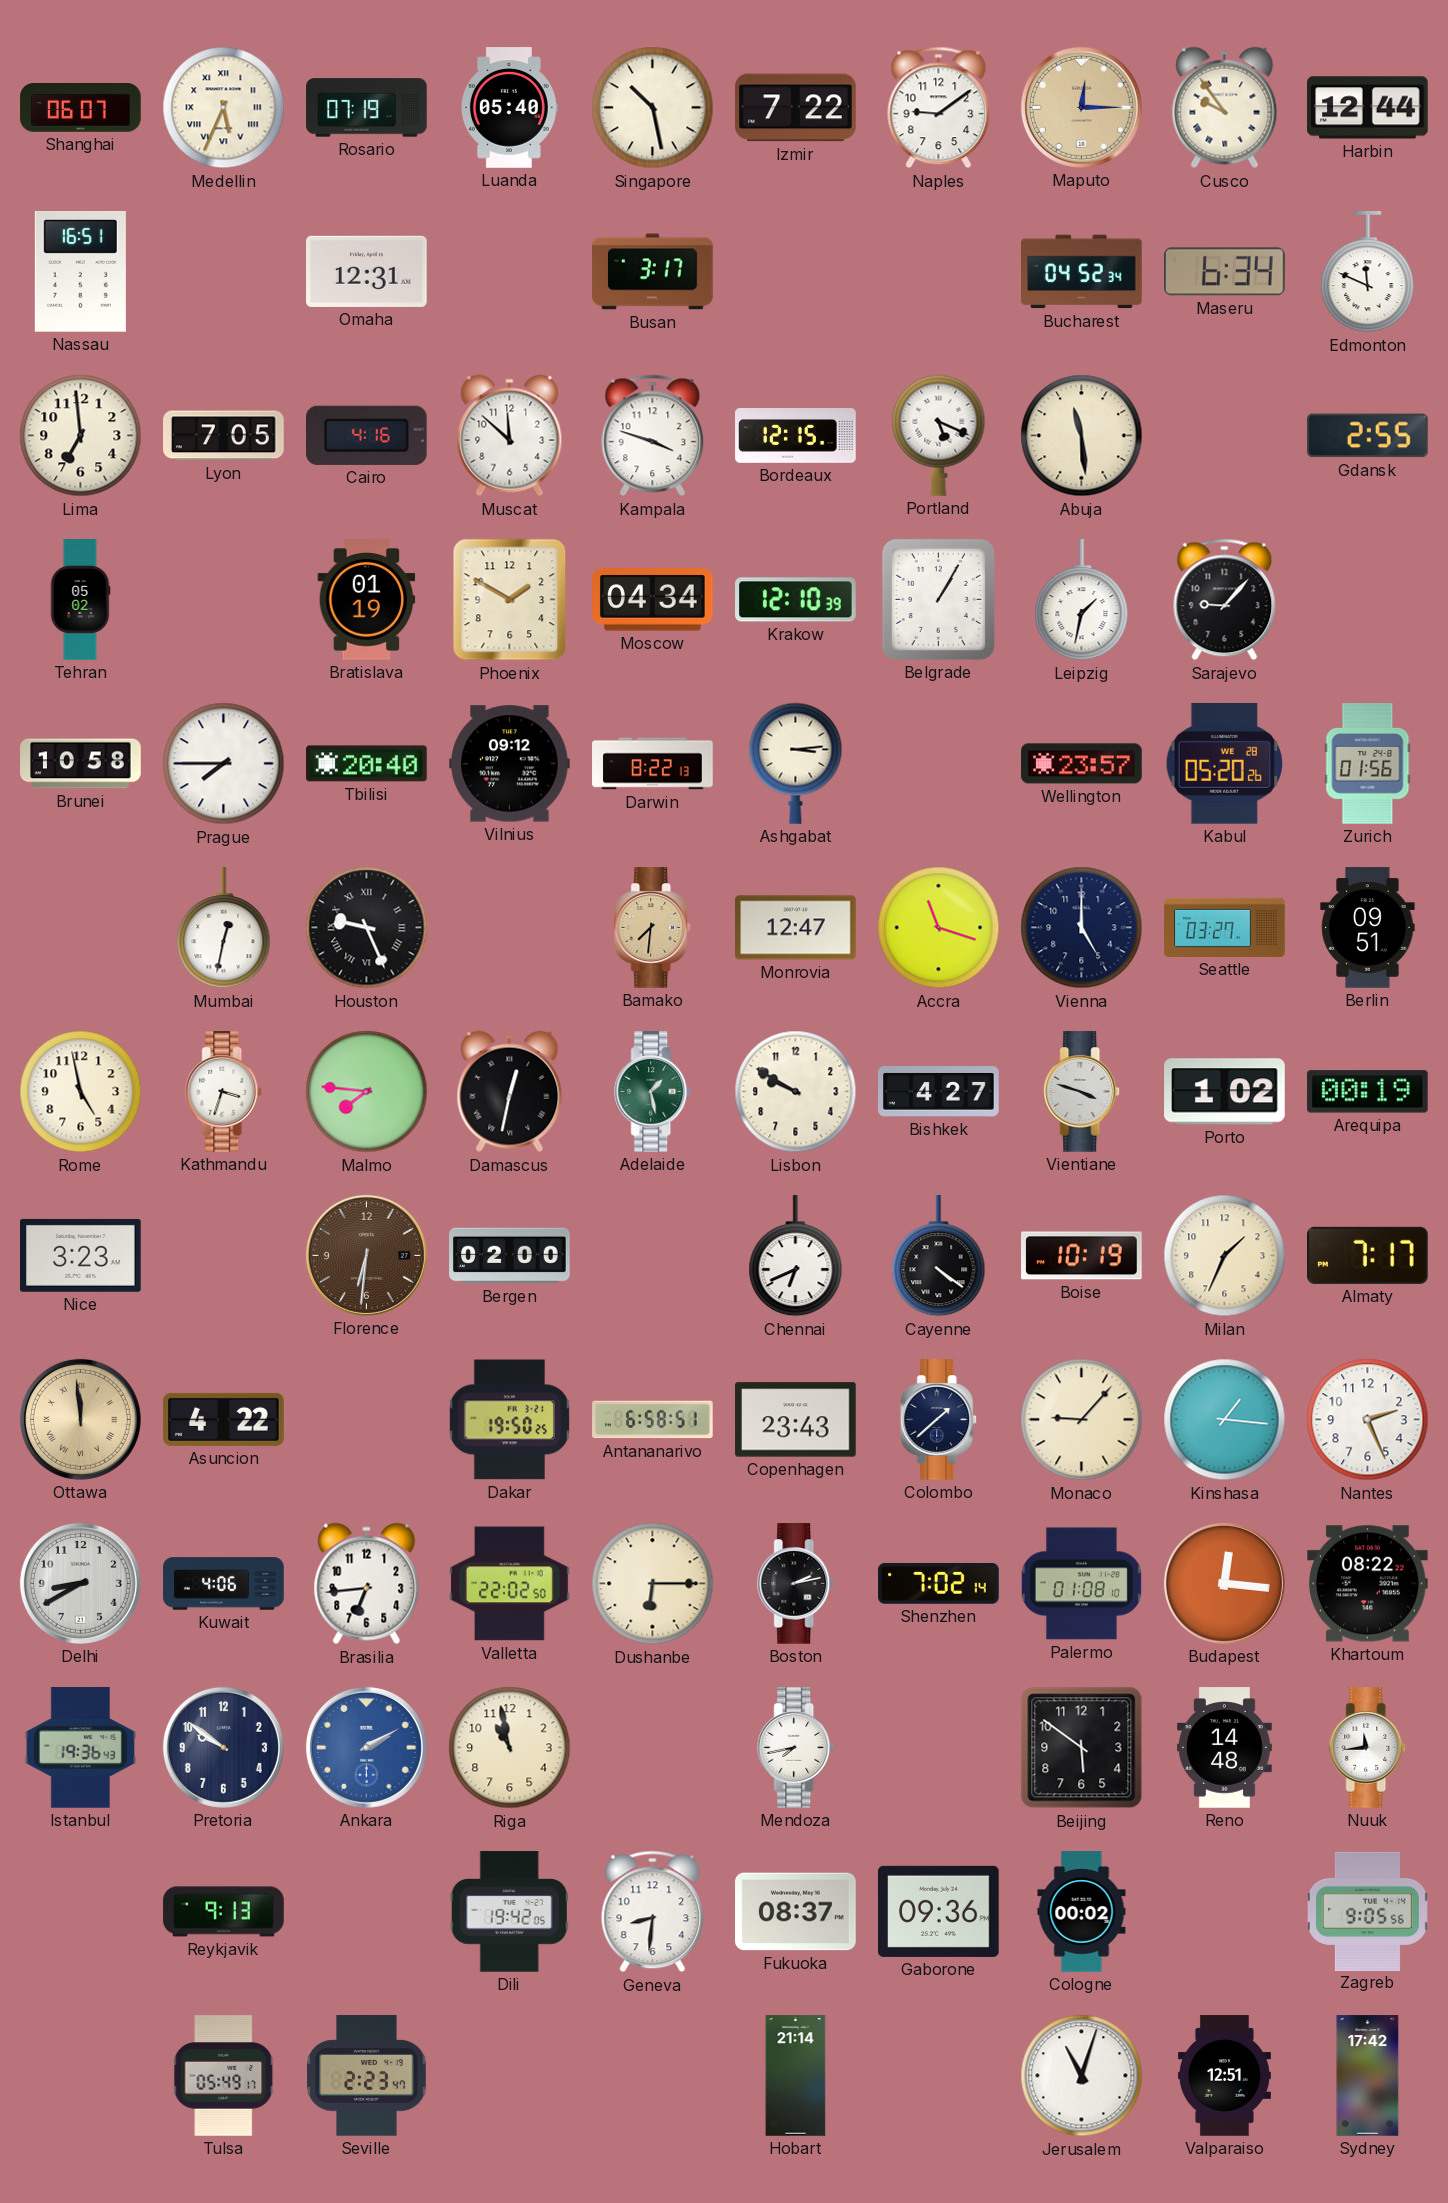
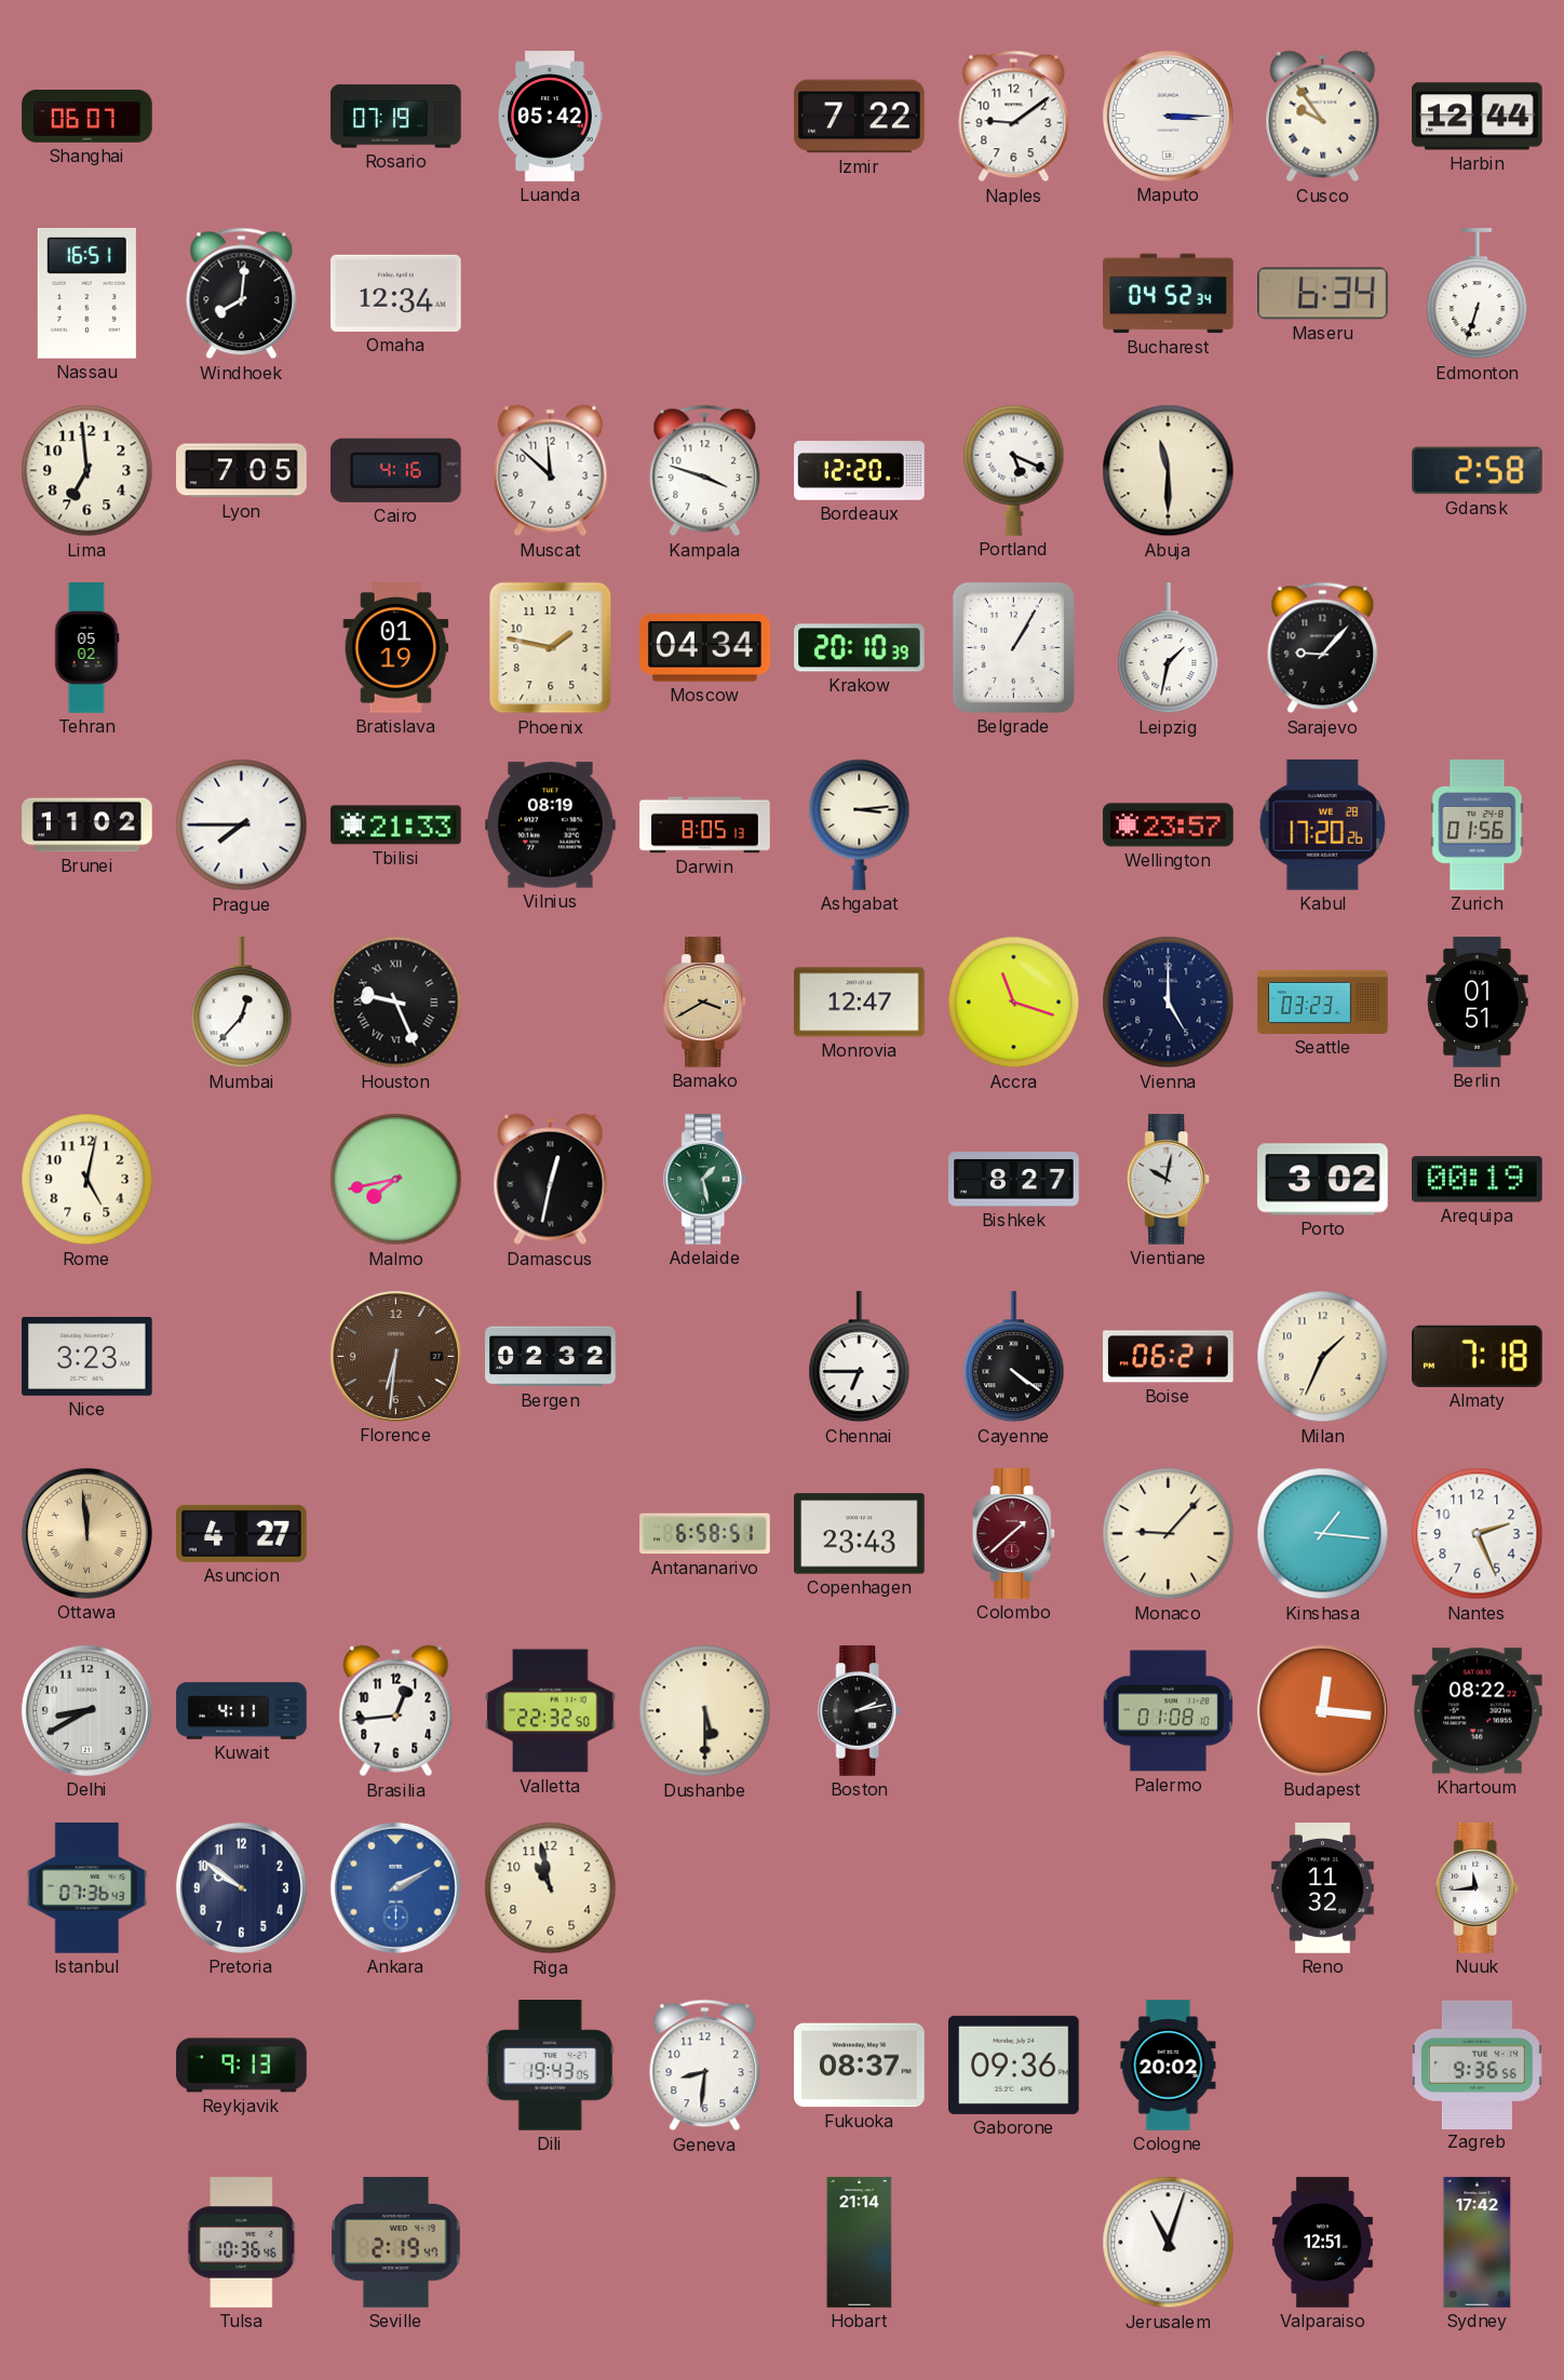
Medellin: 5:34 -> none (224, 108)
Luanda: 05:40 -> 05:42 (550, 117)
Singapore: 10:28 -> none (653, 108)
Maputo: 12:15 -> 3:15 (1168, 116)
Maputo dial: champagne -> white (1168, 116)
Windhoek: none -> 8:01 (242, 294)
Omaha: 12:31 -> 12:34 (396, 293)
Busan: 3:17 -> none (653, 272)
Edmonton: 11:49 -> 6:33 (1478, 294)
Bordeaux: 12:15 -> 12:20 (860, 471)
Abuja: 11:29 -> 11:30 (1169, 471)
Gdansk: 2:55 -> 2:58 (1478, 471)
Phoenix: 1:50 -> 1:47 (551, 648)
Krakow: 12:10 -> 20:10 (860, 648)
Brunei: 10:58 -> 11:02 (87, 825)
Tbilisi: 20:40 -> 21:33 (396, 825)
Vilnius: 09:12 -> 08:19 (551, 825)
Darwin: 8:22 -> 8:05 (705, 825)
Kabul: 05:20 -> 17:20 (1323, 824)
Mumbai: 12:32 -> 12:37 (242, 1003)
Bamako: 7:31 -> 3:40 (705, 1003)
Seattle: 03:27 -> 03:23 (1323, 1001)
Berlin: 09:51 -> 01:51 (1478, 1003)
Rome: 4:58 -> 5:02 (87, 1180)
Kathmandu: 3:33 -> none (224, 1092)
Malmo: 7:46 -> 7:43 (396, 1180)
Lisbon: 9:50 -> none (796, 1092)
Bishkek: 4:27 -> 8:27 (1014, 1180)
Vientiane: 3:48 -> 10:02 (1169, 1180)
Porto: 1:02 -> 3:02 (1323, 1180)
Bergen: 02:00 -> 02:32 (551, 1357)
Chennai: 6:41 -> 6:45 (860, 1357)
Boise: 10:19 -> 06:21 (1169, 1357)
Almaty: 7:17 -> 7:18 (1478, 1356)
Asuncion: 4:22 -> 4:27 (242, 1533)
Dakar: 19:50 -> none (509, 1420)
Colombo dial: navy -> burgundy (1014, 1534)
Kuwait: 4:06 -> 4:11 (242, 1711)
Brasilia: 6:44 -> 12:44 (396, 1711)
Valletta: 22:02 -> 22:32 (551, 1711)
Dushanbe: 6:15 -> 5:30 (705, 1711)
Shenzhen: 7:02 -> none (939, 1584)
Istanbul: 19:36 -> 07:36 (87, 1888)
Mendoza: 7:43 -> none (796, 1748)
Beijing: 5:51 -> none (1082, 1748)
Reno: 14:48 -> 11:32 (1322, 1888)
Dili: 19:42 -> 19:43 (550, 2066)
Cologne: 00:02 -> 20:02 (1169, 2066)
Zagreb: 9:05 -> 9:36 (1478, 2065)
Tulsa: 05:49 -> 10:36 (242, 2243)
Seville: 2:23 -> 2:19 (396, 2243)
